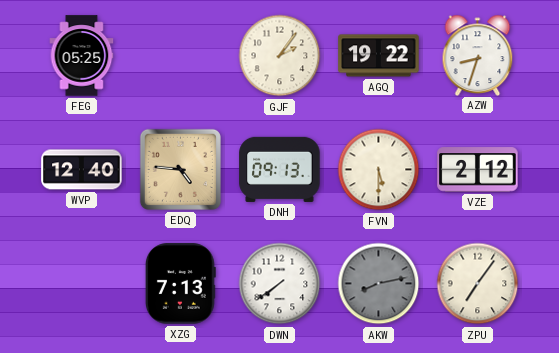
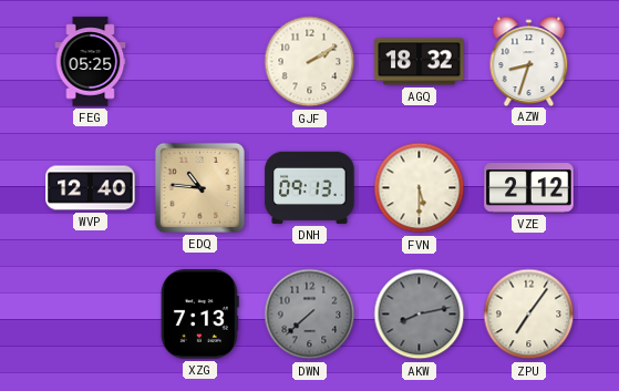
GJF: 2:06 -> 2:10 (310, 62)
AGQ: 19:22 -> 18:32 (420, 62)
EDQ: 4:46 -> 10:46 (199, 187)
DWN: 7:39 -> 7:38 (310, 315)
DWN dial: white -> grey (310, 315)
